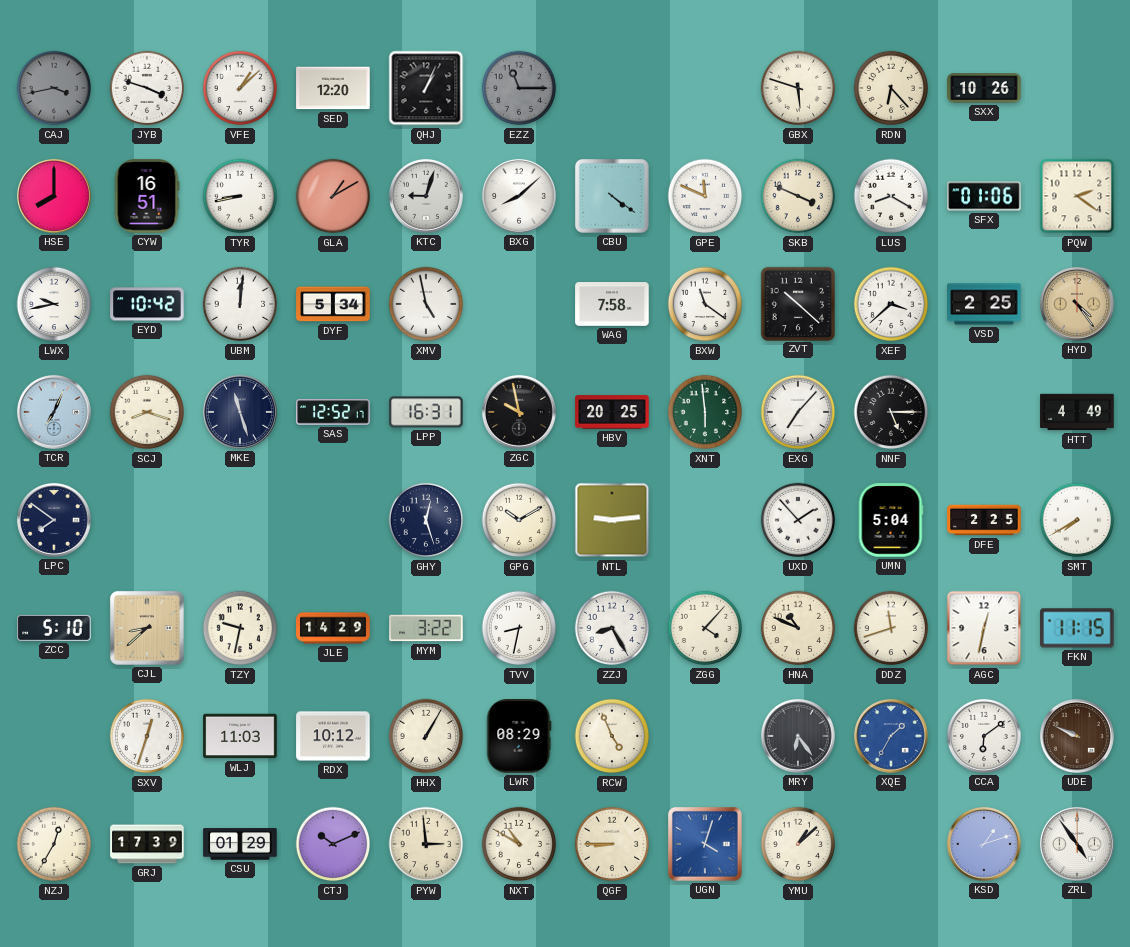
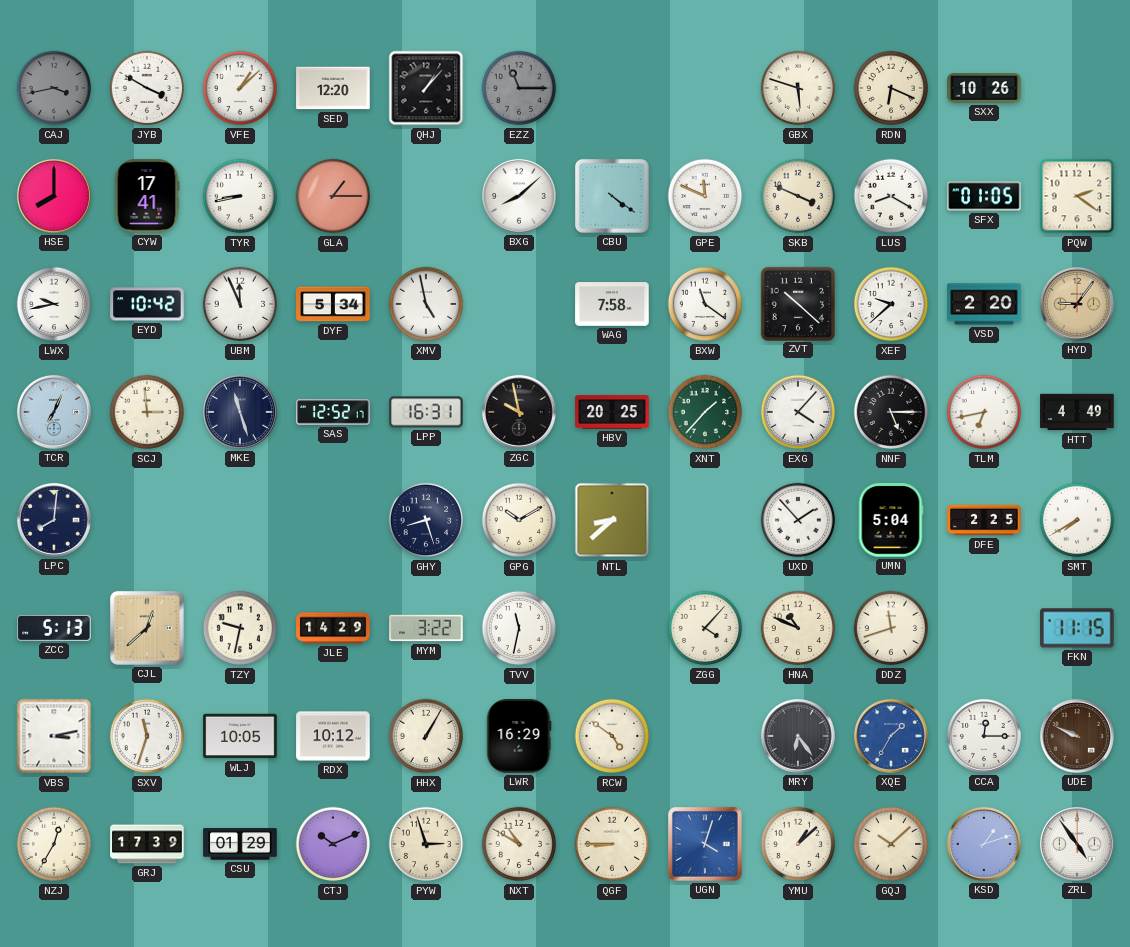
JYB: 3:48 -> 3:50 (147, 88)
QHJ: 1:04 -> 1:07 (426, 88)
RDN: 6:23 -> 6:19 (891, 88)
CYW: 16:51 -> 17:41 (147, 196)
GLA: 1:10 -> 1:15 (333, 196)
KTC: 9:03 -> none (426, 196)
SFX: 01:06 -> 01:05 (984, 196)
UBM: 12:01 -> 11:56 (240, 304)
XEF: 3:38 -> 9:38 (891, 304)
VSD: 2:25 -> 2:20 (984, 304)
HYD: 4:24 -> 9:06 (1077, 304)
SCJ: 8:18 -> 2:59 (147, 412)
XNT: 5:59 -> 1:37 (705, 412)
EXG: 7:07 -> 4:07 (798, 412)
TLM: none -> 6:43 (984, 412)
LPC: 7:51 -> 8:01 (54, 520)
GHY: 12:27 -> 8:27 (426, 520)
NTL: 9:14 -> 8:38 (612, 520)
ZCC: 5:10 -> 5:13 (54, 628)
CJL: 8:38 -> 12:38 (147, 628)
TVV: 8:32 -> 11:32 (519, 628)
ZZJ: 8:25 -> none (612, 628)
AGC: 12:32 -> none (984, 628)
VBS: none -> 3:13 (54, 736)
SXV: 12:33 -> 11:33 (147, 736)
WLJ: 11:03 -> 10:05 (240, 736)
LWR: 08:29 -> 16:29 (519, 736)
RCW: 4:56 -> 4:51 (612, 736)
CCA: 6:09 -> 12:15 (984, 736)
PYW: 2:59 -> 2:57 (426, 844)
GQJ: none -> 10:08 (891, 844)
